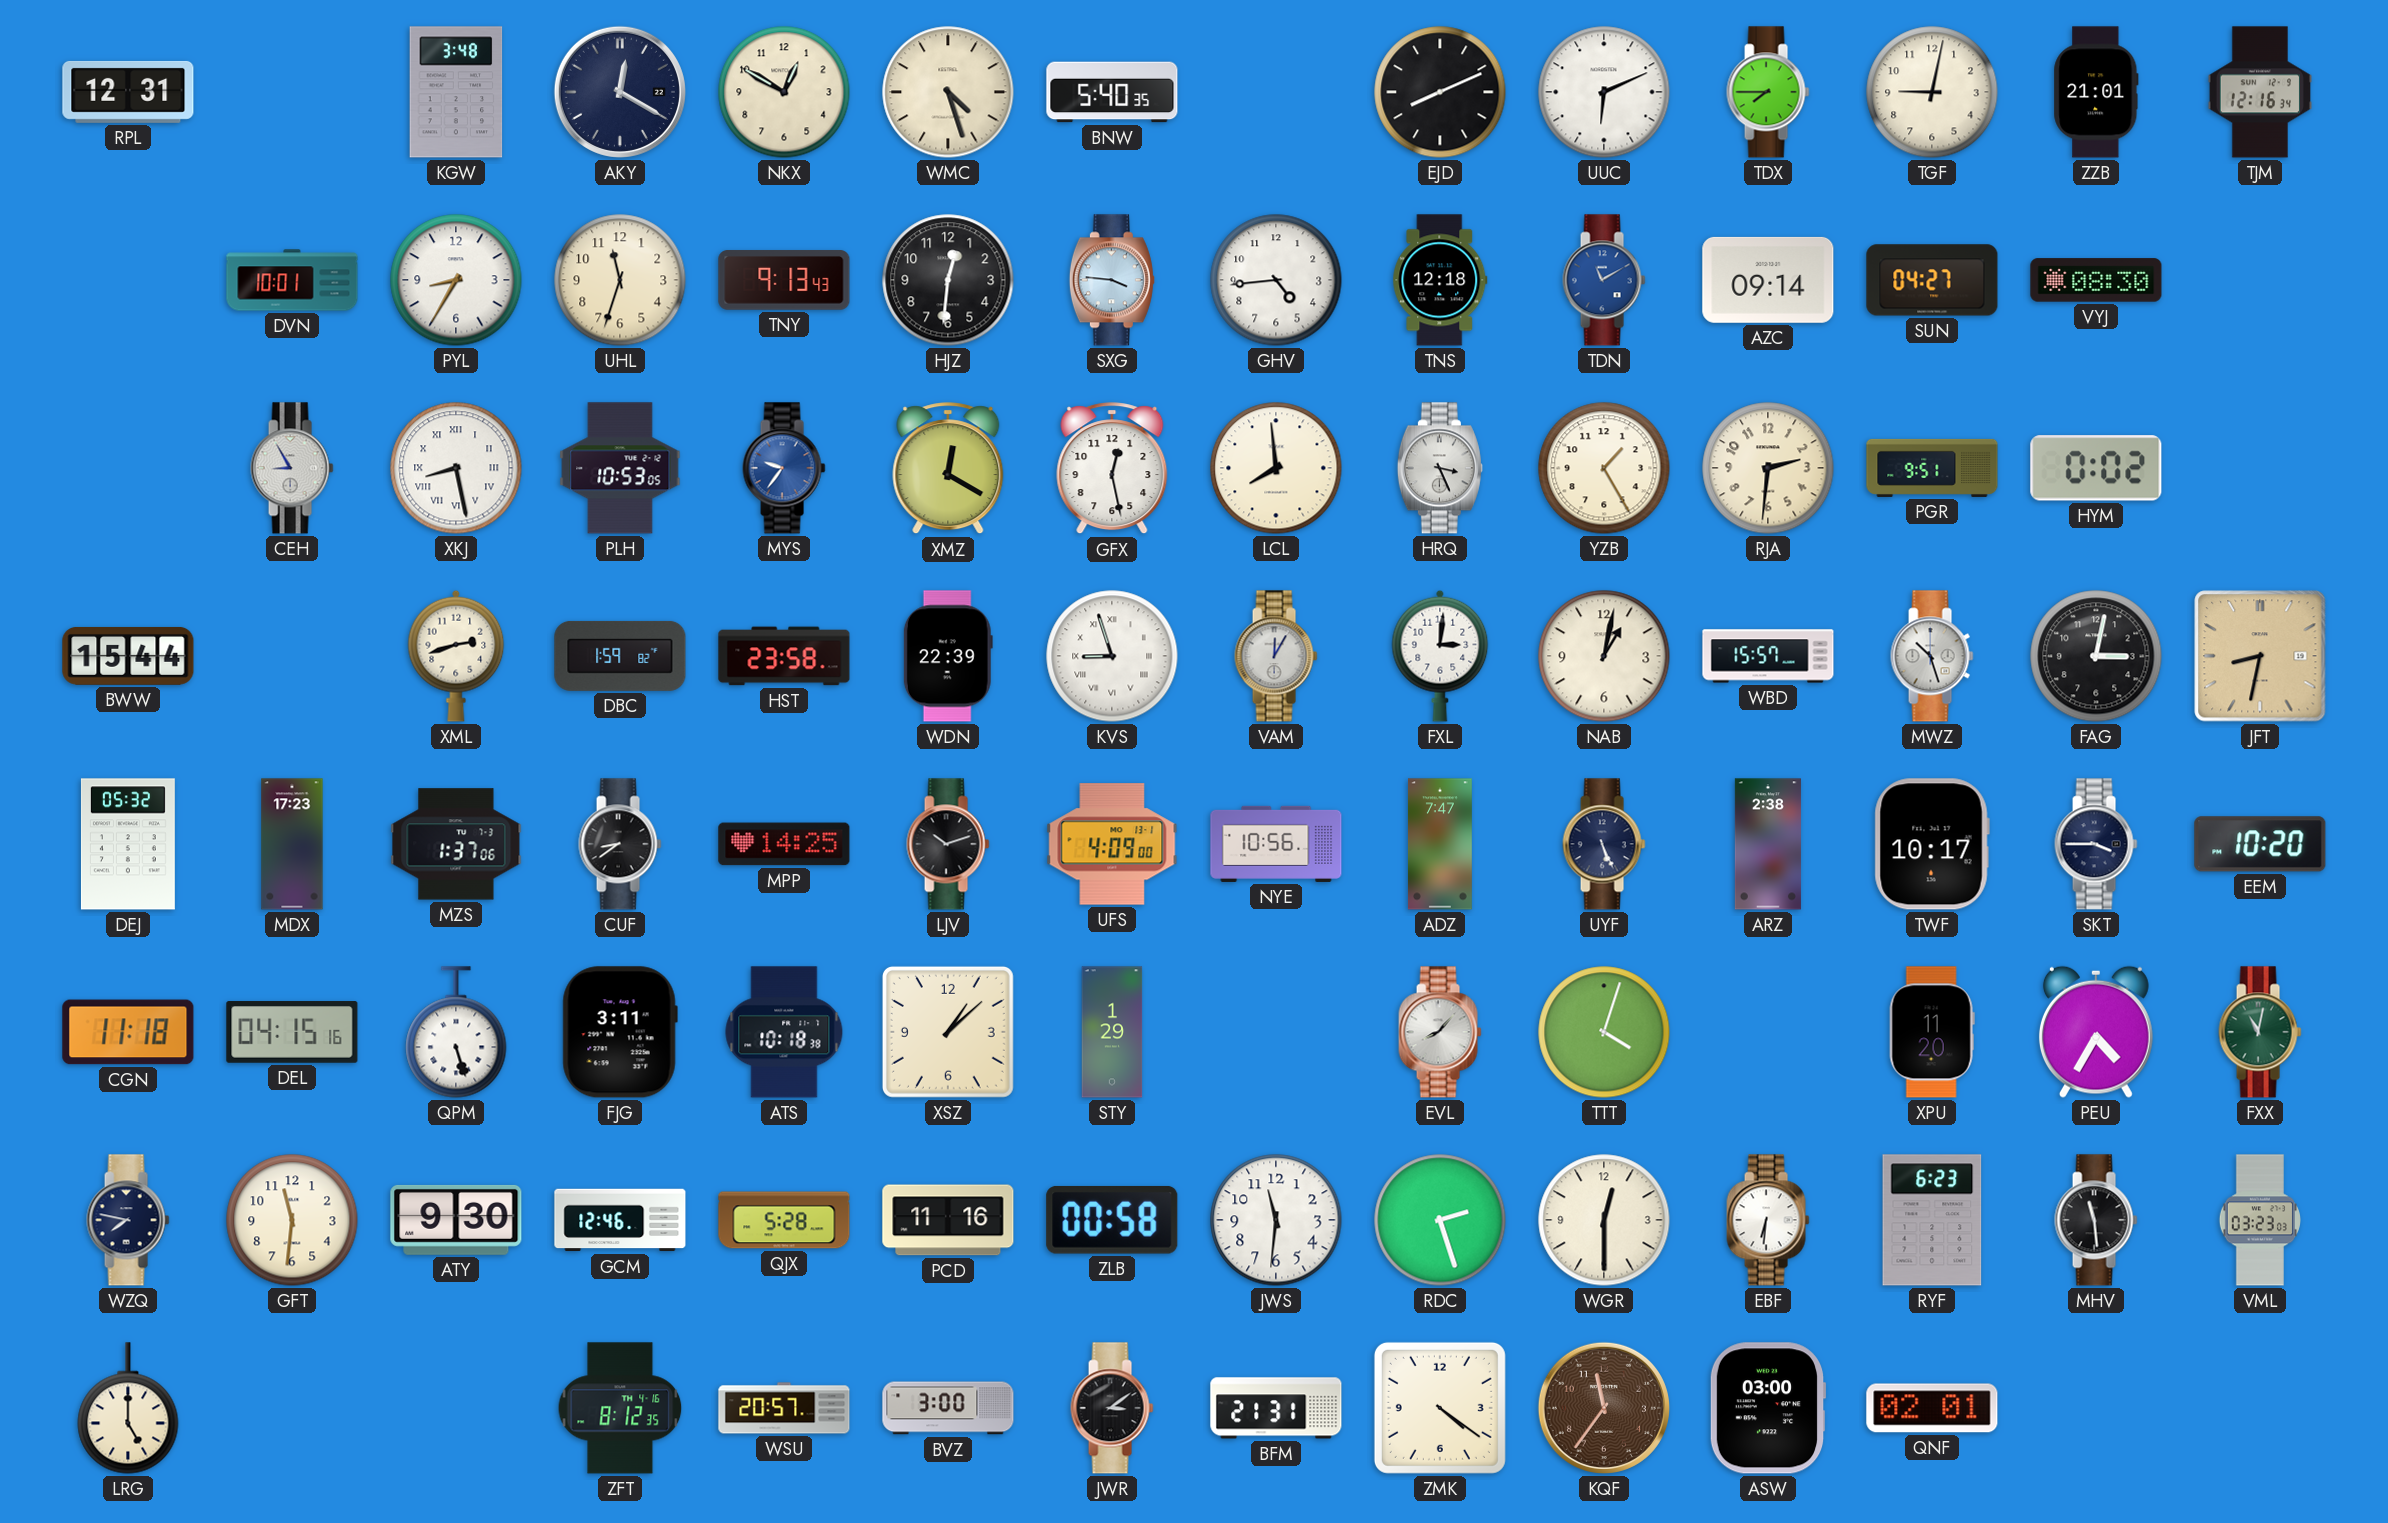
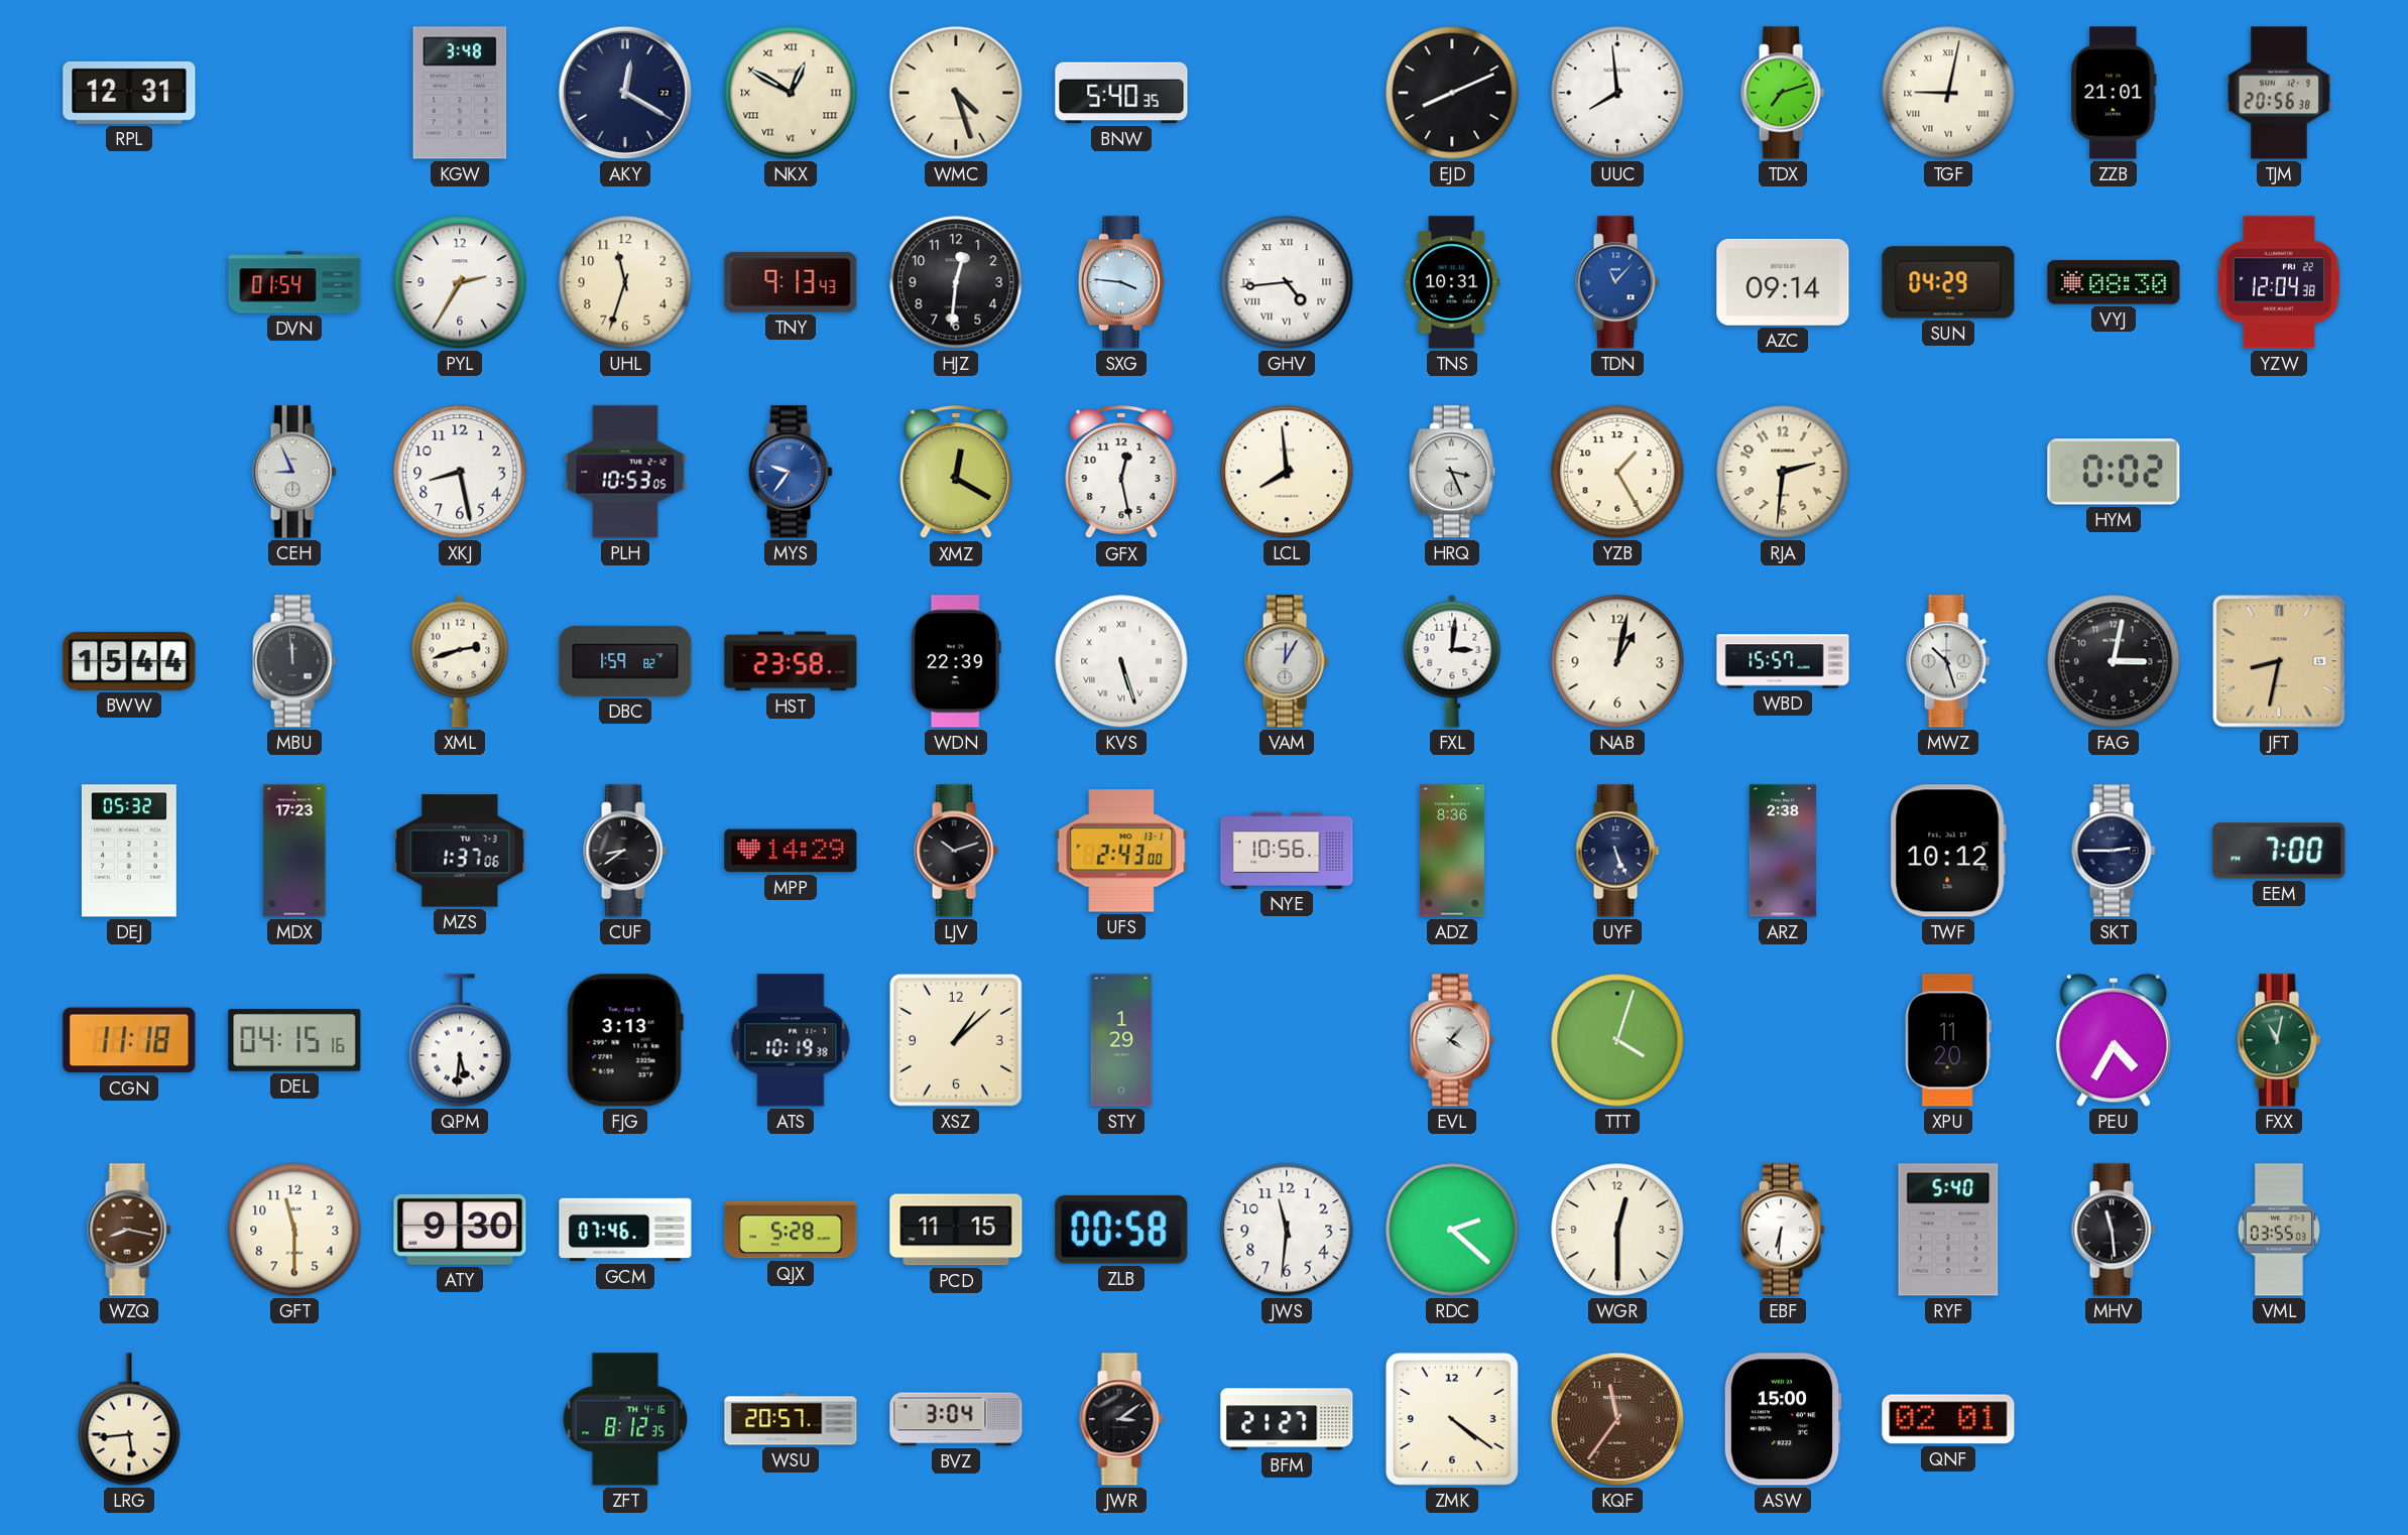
NKX numerals: Arabic -> Roman (791, 93)
UUC: 6:11 -> 7:59 (1617, 93)
TDX: 7:45 -> 7:12 (1783, 93)
TGF numerals: Arabic -> Roman (1948, 93)
TJM: 12:16 -> 20:56 (2278, 93)
DVN: 10:01 -> 01:54 (294, 282)
PYL: 8:35 -> 2:35 (460, 282)
GHV numerals: Arabic -> Roman (1287, 282)
TNS: 12:18 -> 10:31 (1452, 282)
TDN: 11:10 -> 11:07 (1617, 282)
SUN: 04:27 -> 04:29 (1948, 282)
YZW: none -> 12:04 (2278, 282)
CEH: 8:55 -> 8:56 (294, 472)
XKJ numerals: Roman -> Arabic (460, 472)
PGR: 9:51 -> none (1932, 468)
MBU: none -> 11:59 (294, 661)
KVS: 8:57 -> 5:27 (1121, 661)
MPP: 14:25 -> 14:29 (791, 851)
UFS: 4:09 -> 2:43 (1121, 851)
ADZ: 7:47 -> 8:36 (1452, 851)
TWF: 10:17 -> 10:12 (1948, 851)
SKT: 3:45 -> 2:45 (2114, 851)
EEM: 10:20 -> 7:00 (2279, 851)
QPM: 5:27 -> 5:31 (460, 1040)
FJG: 3:11 -> 3:13 (625, 1040)
ATS: 10:18 -> 10:19 (791, 1040)
EVL: 8:07 -> 4:07 (1452, 1040)
WZQ: 7:47 -> 8:17 (129, 1230)
WZQ dial: navy -> brown (129, 1230)
GFT: 11:31 -> 11:30 (294, 1230)
GCM: 12:46 -> 07:46 (625, 1230)
PCD: 11:16 -> 11:15 (956, 1230)
RDC: 2:27 -> 2:22 (1452, 1230)
RYF: 6:23 -> 5:40 (1948, 1230)
VML: 03:23 -> 03:55 (2279, 1230)
LRG: 5:00 -> 5:44 (129, 1419)
BVZ: 3:00 -> 3:04 (956, 1419)
BFM: 21:31 -> 21:27 (1287, 1419)
ASW: 03:00 -> 15:00 (1783, 1419)
